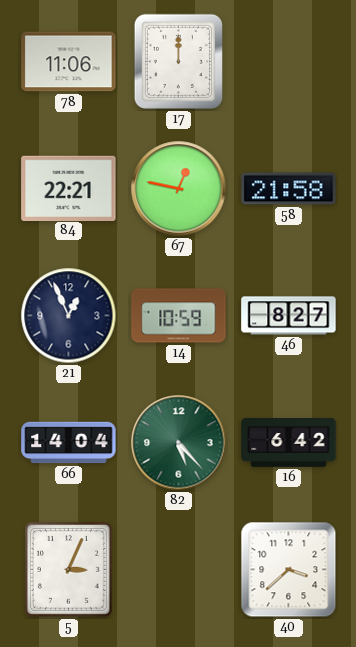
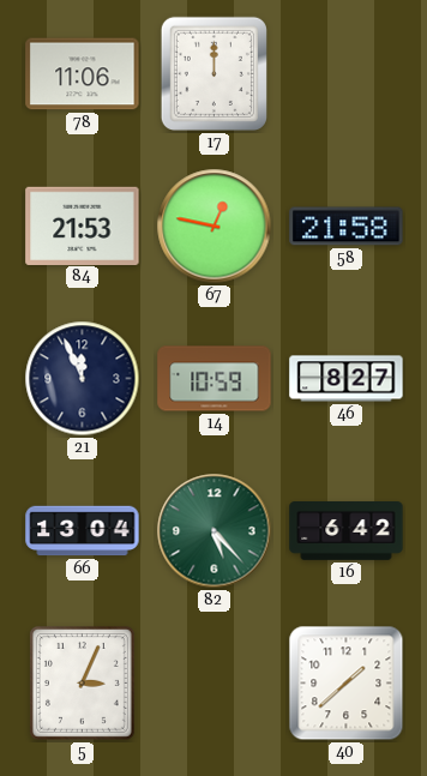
84: 22:21 -> 21:53 (83, 225)
21: 12:56 -> 11:56 (83, 379)
66: 14:04 -> 13:04 (83, 531)
40: 3:38 -> 1:38 (347, 684)
